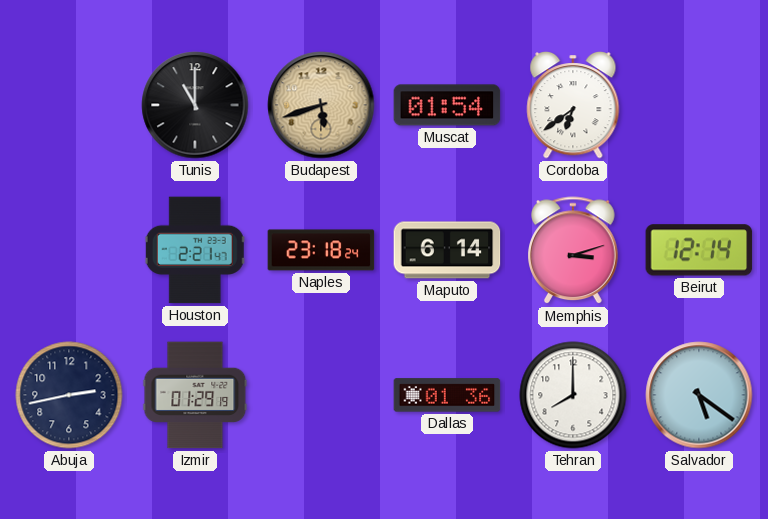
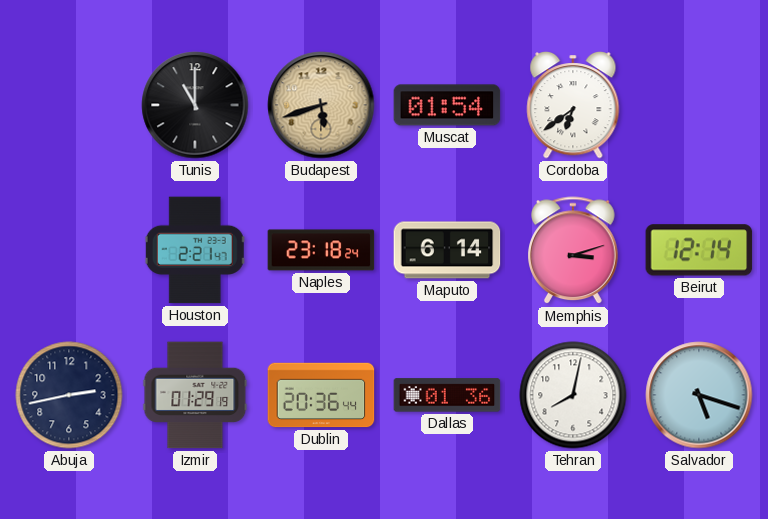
Dublin: none -> 20:36 (321, 395)
Tehran: 8:00 -> 8:02 (573, 395)
Salvador: 5:21 -> 5:18 (699, 395)
